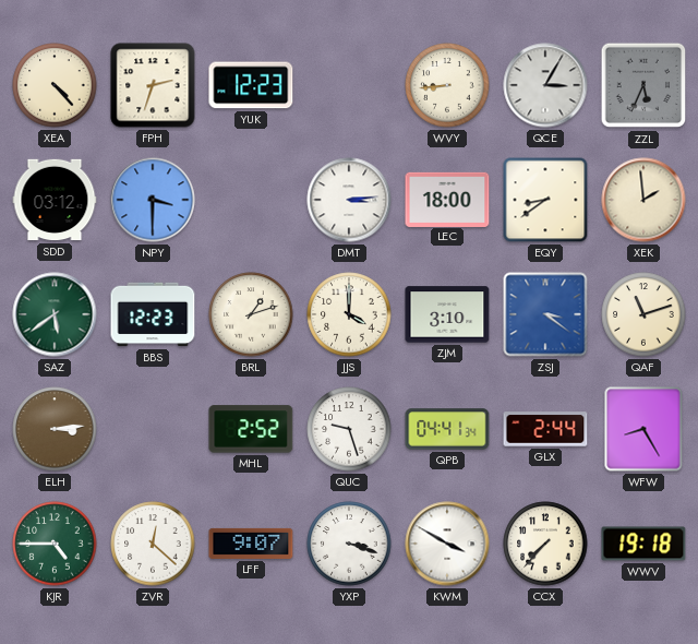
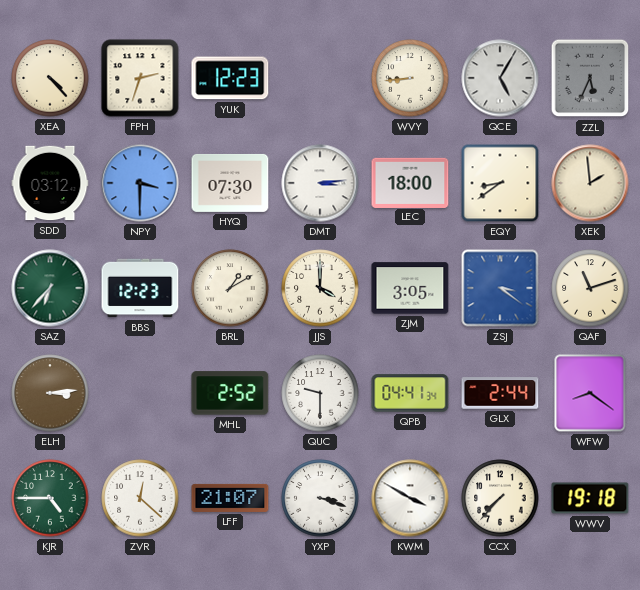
QCE: 3:05 -> 5:05 (500, 78)
HYQ: none -> 07:30 (230, 183)
SAZ: 5:39 -> 6:37 (50, 288)
BRL: 1:12 -> 1:10 (230, 288)
ZJM: 3:10 -> 3:05 (410, 288)
QUC: 9:27 -> 9:30 (320, 393)
WFW: 8:25 -> 8:21 (590, 393)
LFF: 9:07 -> 21:07 (230, 498)
